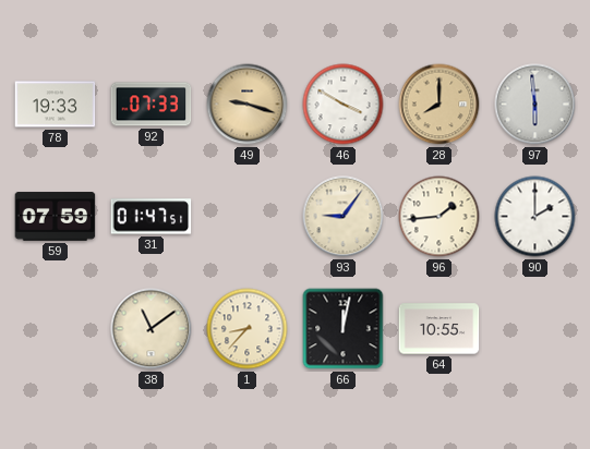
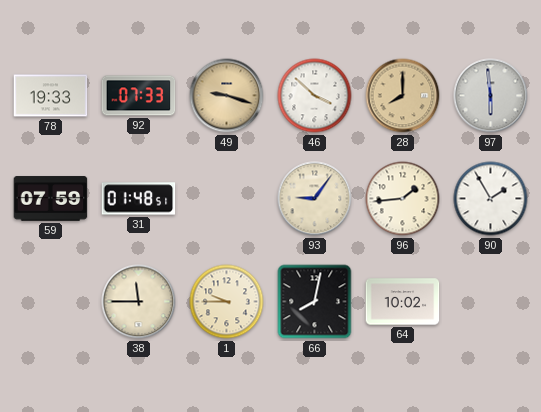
46: 3:50 -> 3:52 (315, 96)
31: 01:47 -> 01:48 (139, 199)
90: 2:00 -> 1:55 (491, 199)
38: 11:09 -> 11:45 (139, 302)
1: 8:37 -> 9:45 (227, 302)
66: 12:02 -> 8:02 (315, 302)
64: 10:55 -> 10:02 (403, 302)
